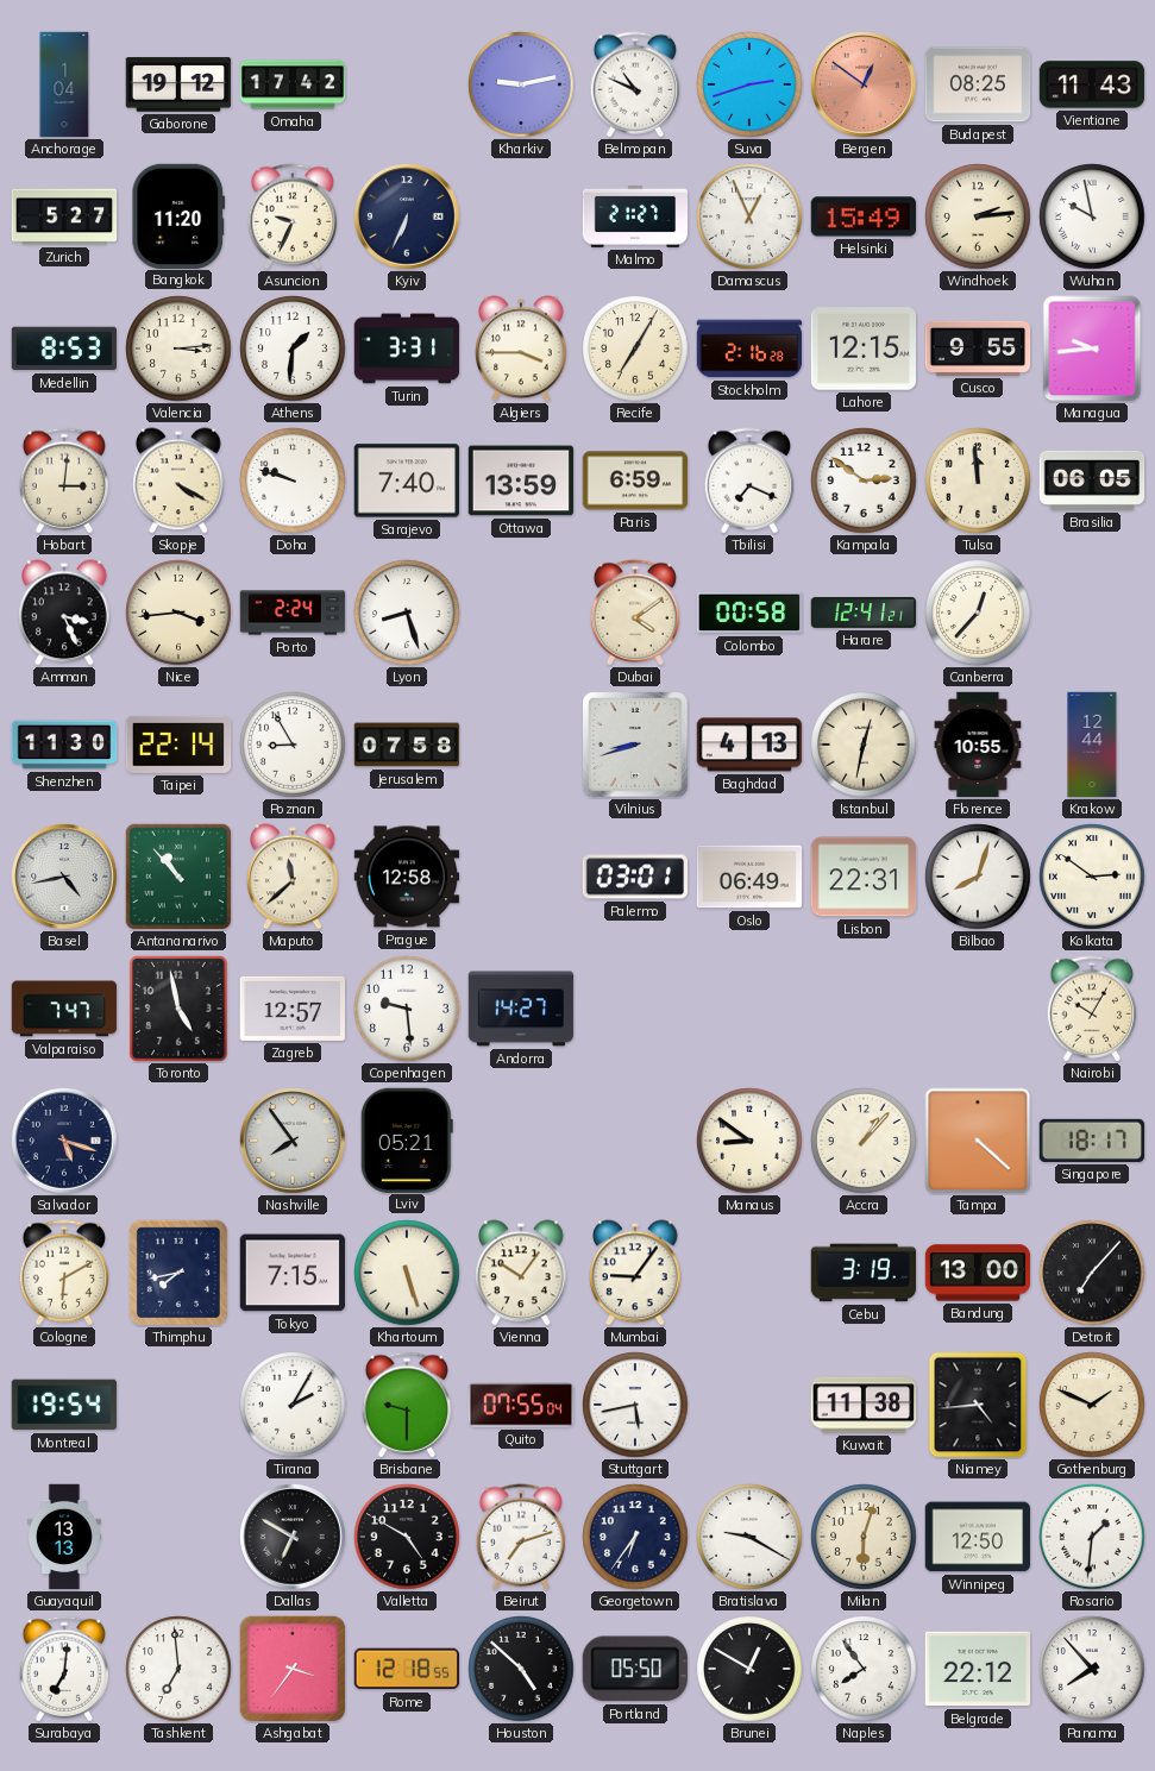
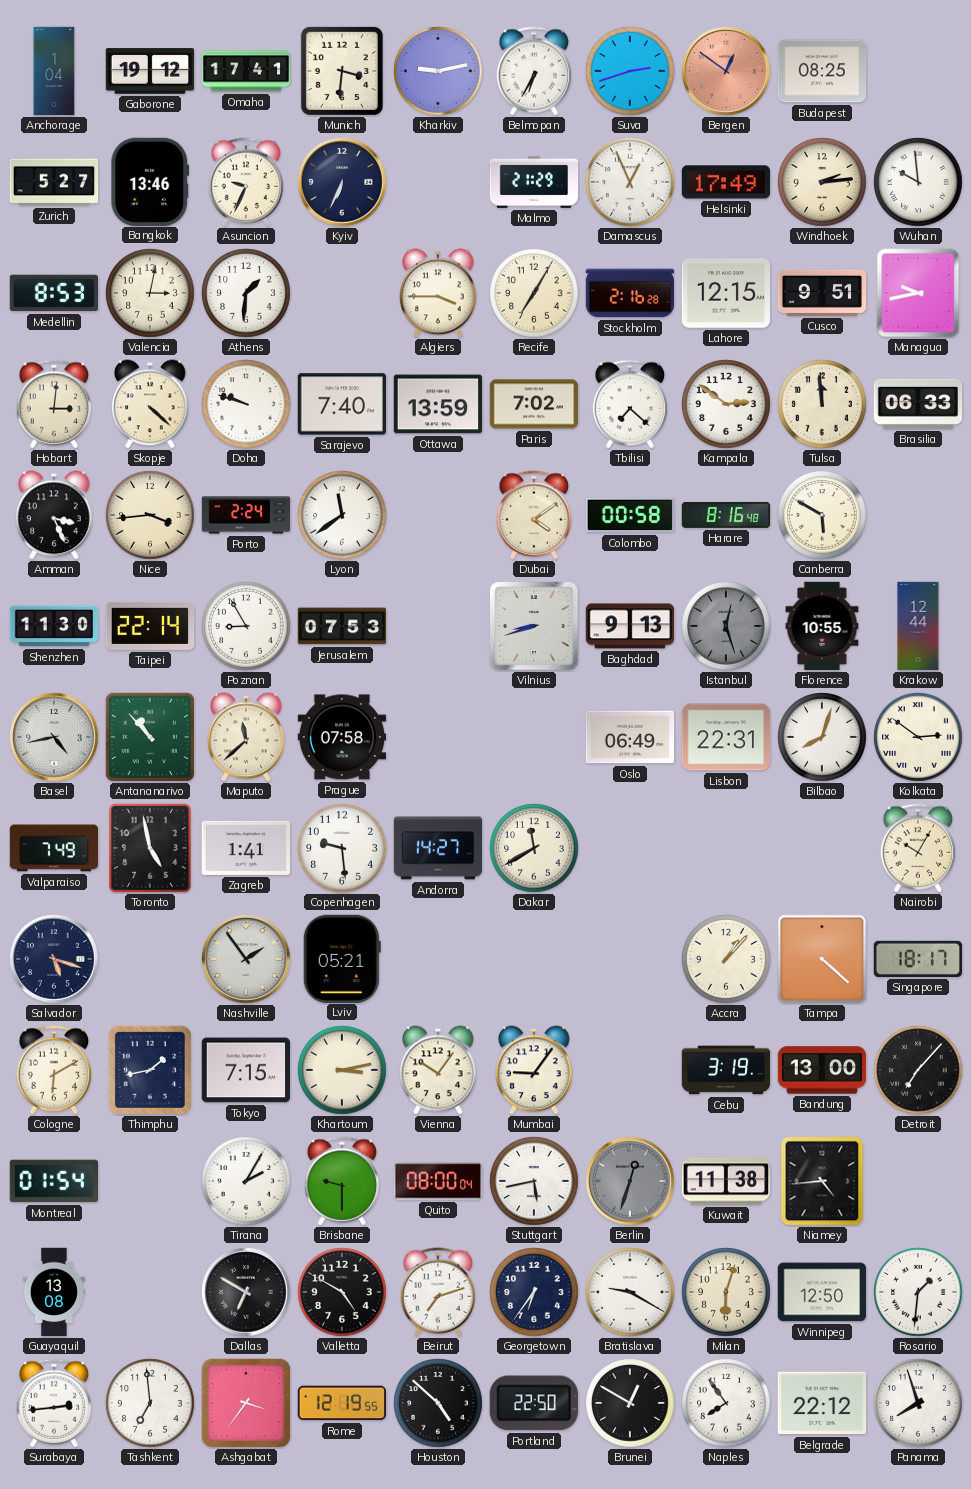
Omaha: 17:42 -> 17:41 (246, 71)
Munich: none -> 3:31 (342, 71)
Belmopan: 10:49 -> 6:35 (534, 71)
Vientiane: 11:43 -> none (1092, 84)
Bangkok: 11:20 -> 13:46 (150, 181)
Malmo: 21:27 -> 21:29 (534, 182)
Helsinki: 15:49 -> 17:49 (726, 182)
Wuhan: 9:58 -> 9:59 (918, 182)
Valencia: 3:14 -> 3:02 (150, 293)
Turin: 3:31 -> none (407, 348)
Cusco: 9:55 -> 9:51 (822, 293)
Managua: 9:44 -> 9:43 (918, 293)
Skopje: 4:20 -> 4:22 (150, 404)
Paris: 6:59 -> 7:02 (534, 404)
Tbilisi: 7:19 -> 7:22 (630, 404)
Brasilia: 06:05 -> 06:33 (918, 404)
Lyon: 8:27 -> 11:39 (342, 515)
Harare: 12:41 -> 8:16 (726, 515)
Canberra: 12:37 -> 5:50 (822, 515)
Jerusalem: 07:58 -> 07:53 (342, 626)
Baghdad: 4:13 -> 9:13 (630, 626)
Istanbul: 12:32 -> 12:27 (726, 626)
Istanbul dial: cream -> grey (726, 626)
Prague: 12:58 -> 07:58 (342, 737)
Palermo: 03:01 -> none (634, 877)
Valparaiso: 7:47 -> 7:49 (54, 848)
Zagreb: 12:57 -> 1:41 (246, 848)
Dakar: none -> 11:40 (534, 848)
Nashville: 7:54 -> 1:54 (246, 959)
Manaus: 8:51 -> none (749, 1141)
Thimphu: 7:43 -> 1:43 (150, 1070)
Khartoum: 5:27 -> 3:13 (342, 1070)
Montreal: 19:54 -> 01:54 (53, 1181)
Quito: 07:55 -> 08:00 (438, 1181)
Berlin: none -> 12:33 (630, 1181)
Gothenburg: 1:49 -> none (1092, 1405)
Guayaquil: 13:13 -> 13:08 (54, 1292)
Surabaya: 7:01 -> 2:44 (54, 1403)
Rome: 12:18 -> 12:19 (341, 1403)
Portland: 05:50 -> 22:50 (534, 1403)
Panama: 7:53 -> 7:57 (918, 1403)
